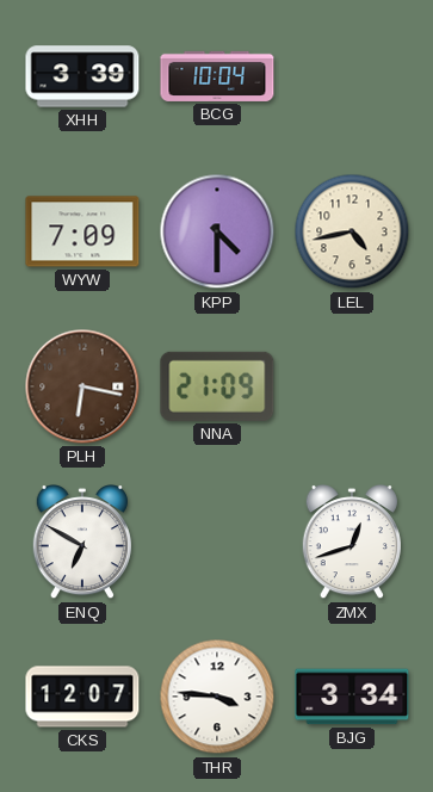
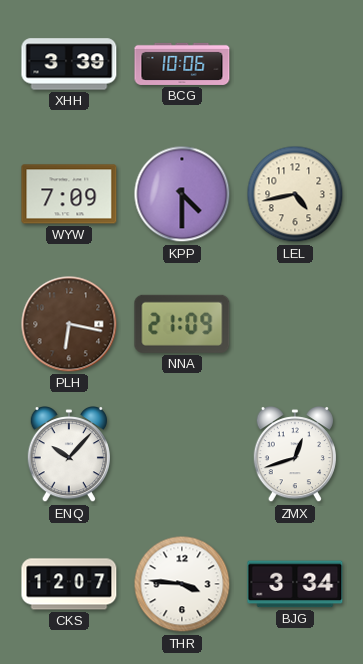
BCG: 10:04 -> 10:06 (182, 64)
ENQ: 6:50 -> 10:07 (69, 455)
